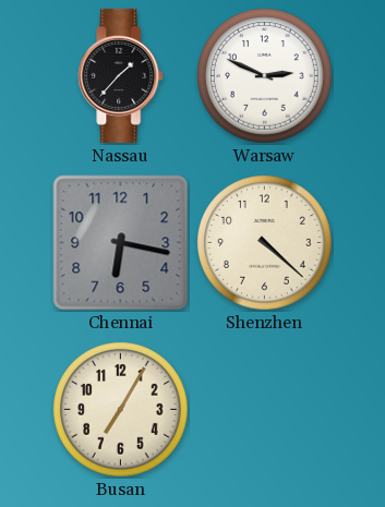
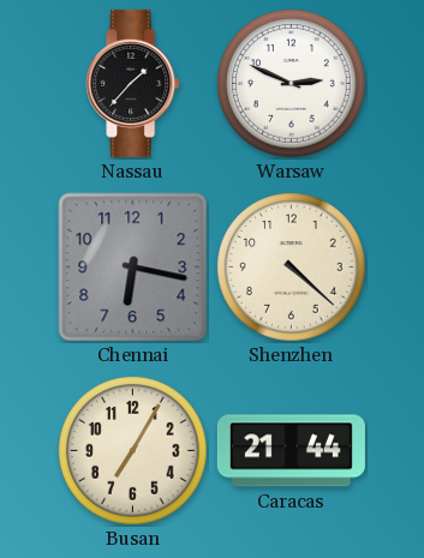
Caracas: none -> 21:44 (291, 451)
